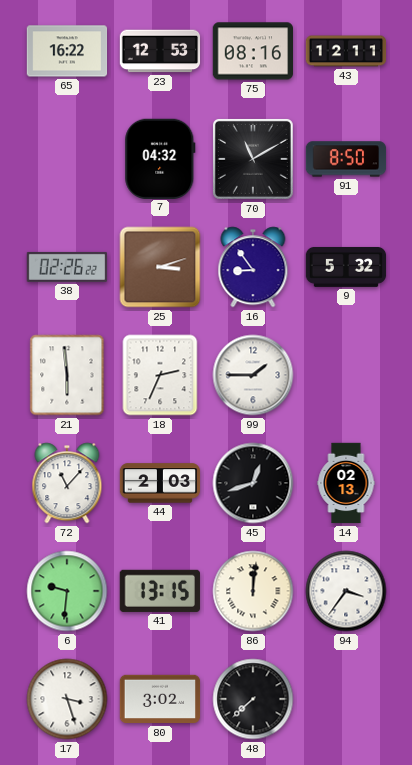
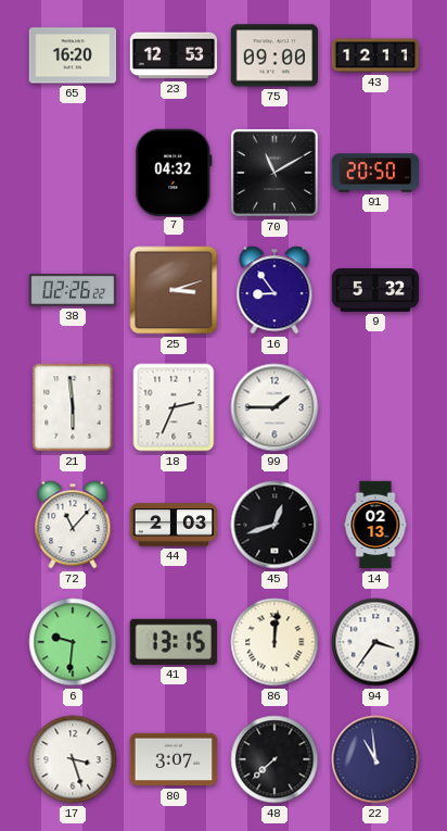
65: 16:22 -> 16:20 (73, 55)
75: 08:16 -> 09:00 (274, 55)
91: 8:50 -> 20:50 (375, 173)
80: 3:02 -> 3:07 (174, 759)
22: none -> 10:59 (375, 759)
